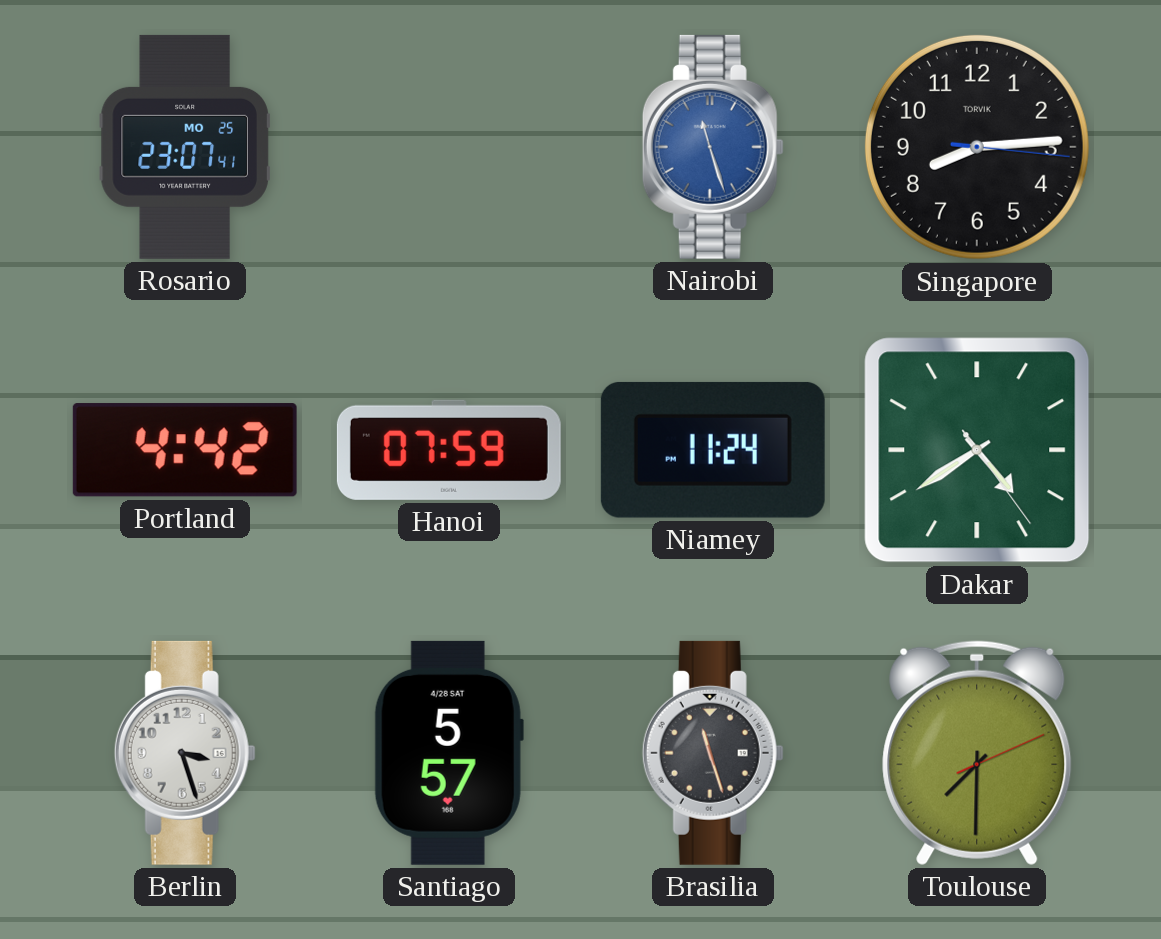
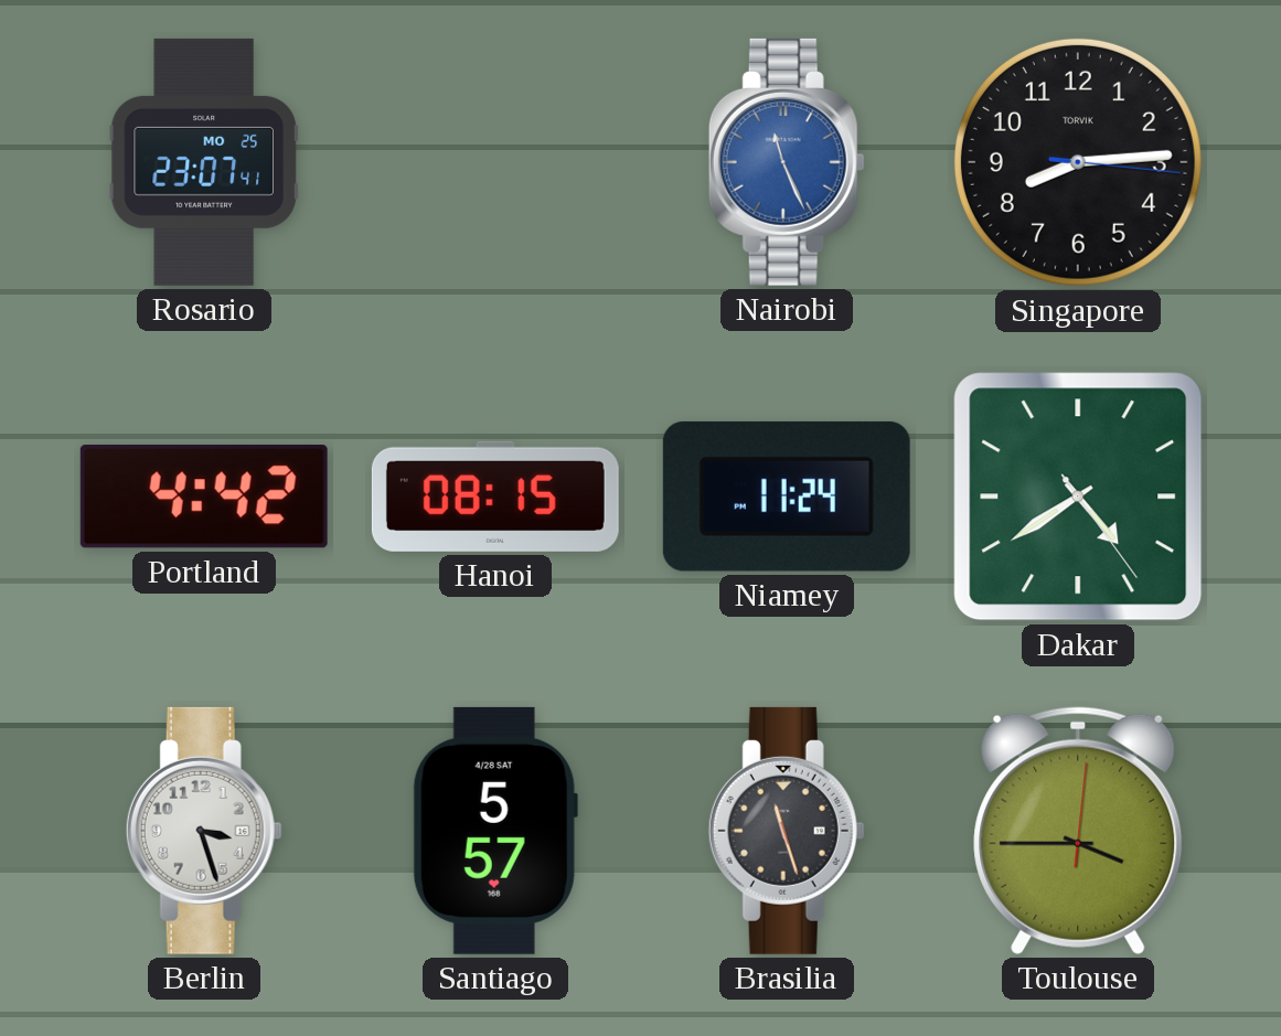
Nairobi: 11:27 -> 11:26 (787, 162)
Hanoi: 07:59 -> 08:15 (495, 496)
Toulouse: 7:30 -> 3:45 (1078, 831)
